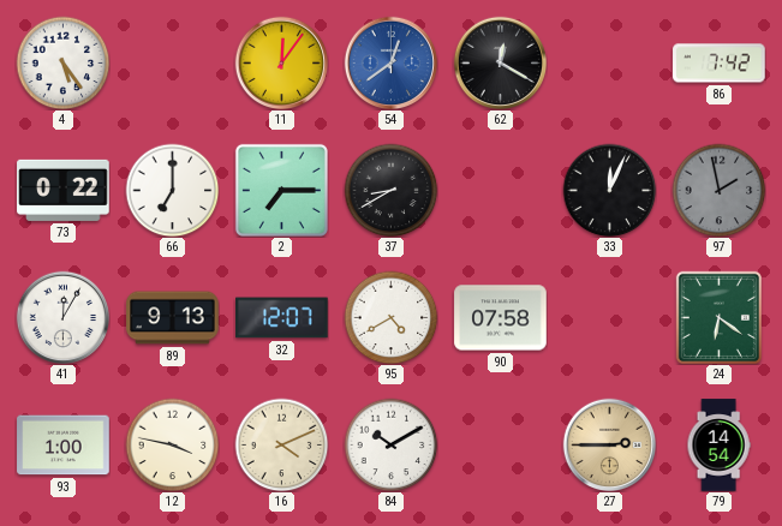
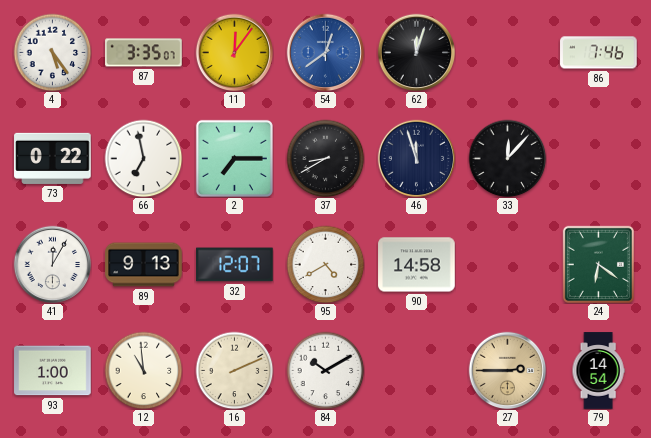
87: none -> 3:35 (144, 53)
62: 12:20 -> 12:03 (416, 52)
86: 7:42 -> 7:46 (599, 53)
66: 7:00 -> 6:58 (143, 158)
46: none -> 11:57 (416, 158)
33: 12:04 -> 12:07 (507, 158)
97: 1:58 -> none (718, 190)
90: 07:58 -> 14:58 (417, 265)
12: 3:47 -> 10:59 (143, 370)
16: 4:11 -> 2:11 (234, 370)
